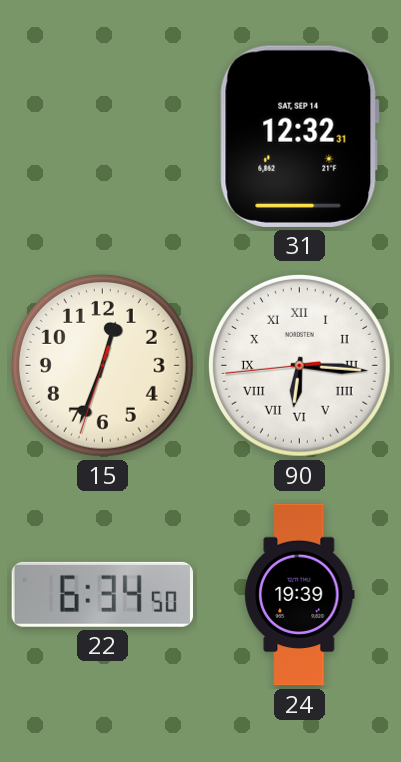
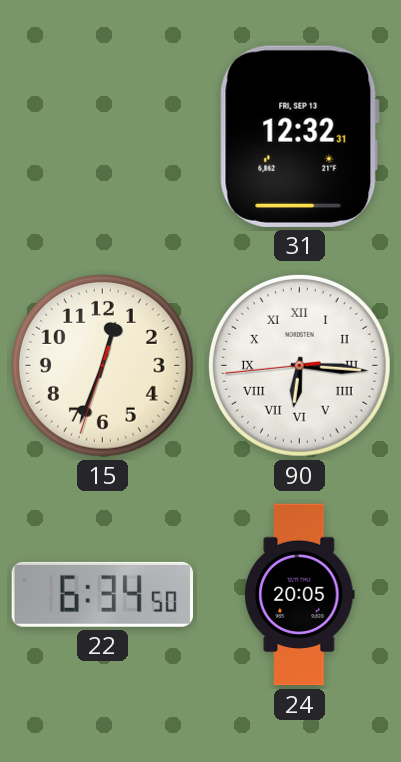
31 date: SAT, SEP 14 -> FRI, SEP 13 (299, 136)
24: 19:39 -> 20:05 (300, 595)
